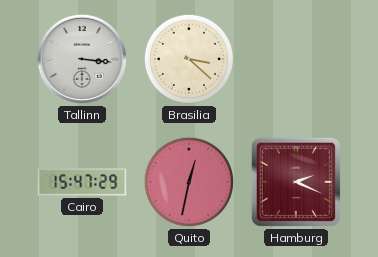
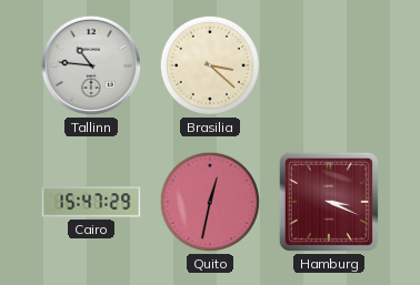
Tallinn: 3:16 -> 10:46 (91, 65)
Hamburg: 2:19 -> 3:19 (329, 202)
